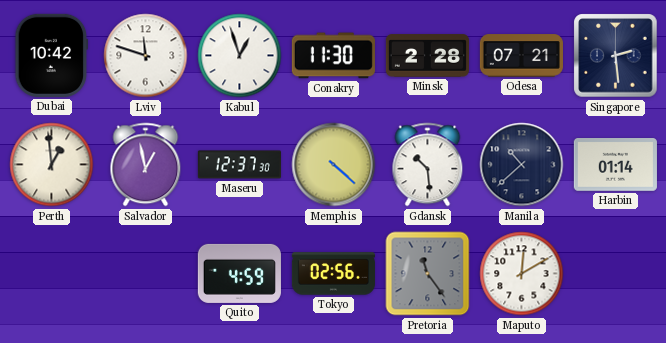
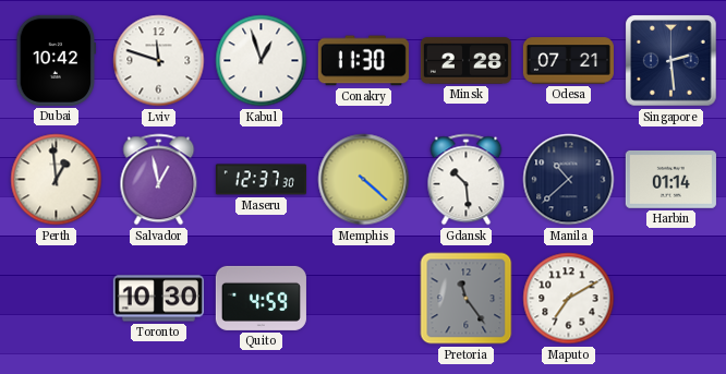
Toronto: none -> 10:30 (158, 299)
Tokyo: 02:56 -> none (333, 274)
Maputo: 12:10 -> 7:10 (569, 299)
